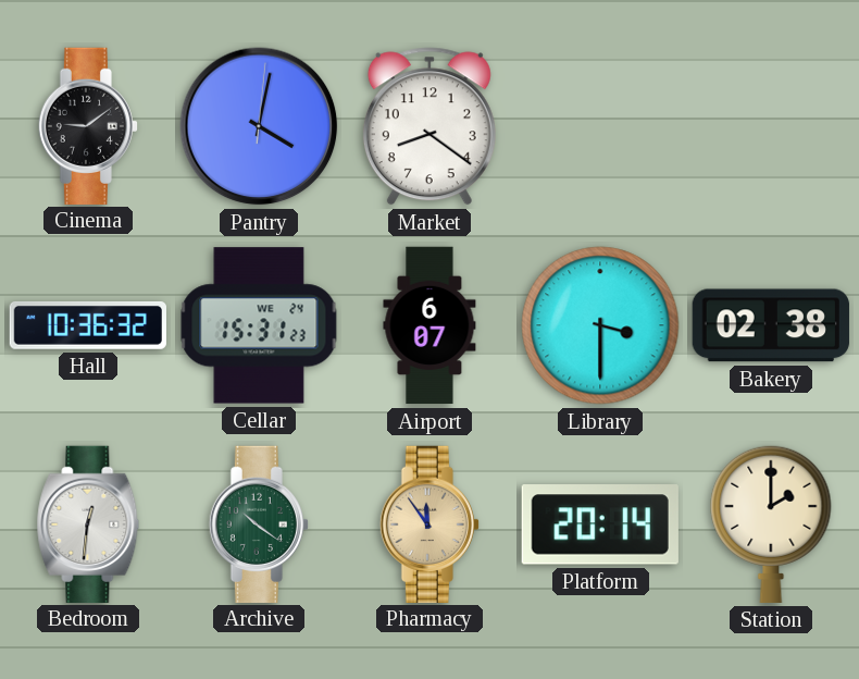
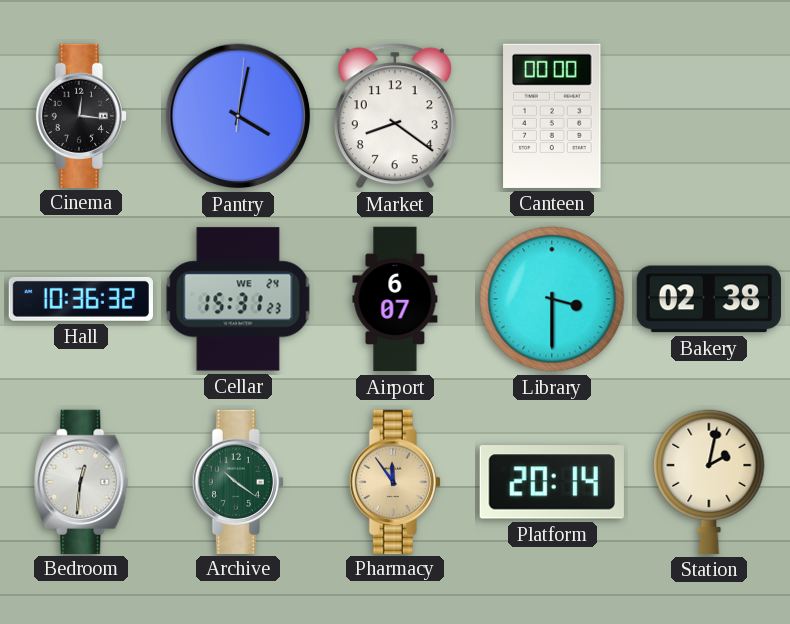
Cinema: 9:09 -> 12:16 (81, 115)
Canteen: none -> 00:00 (552, 116)
Station: 2:00 -> 2:02 (709, 481)
